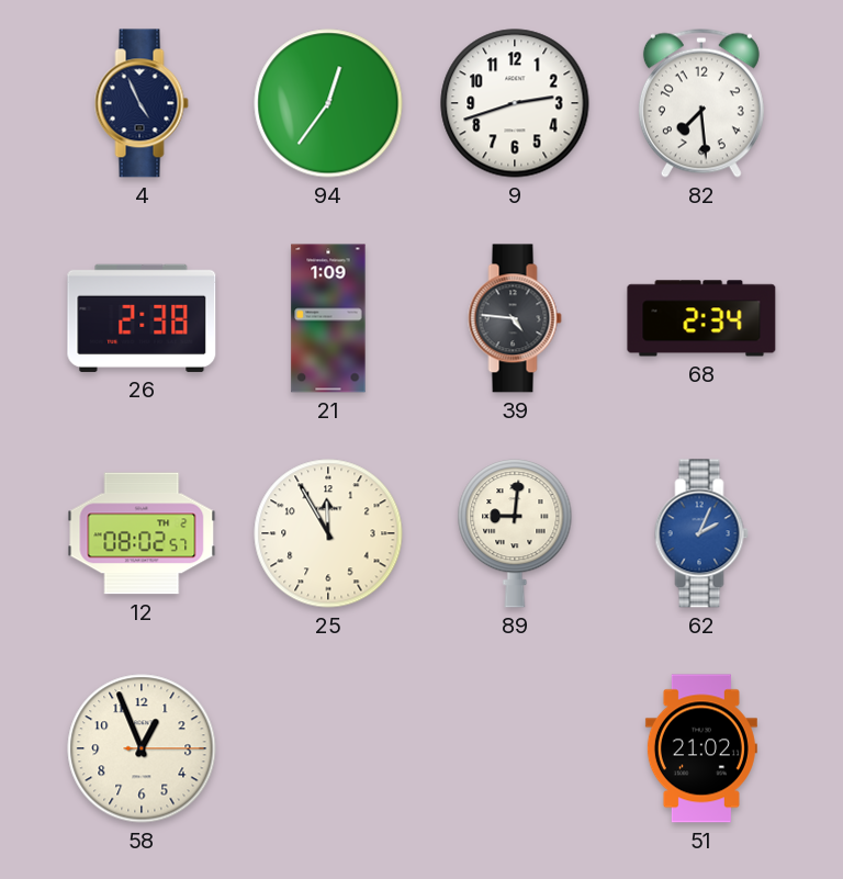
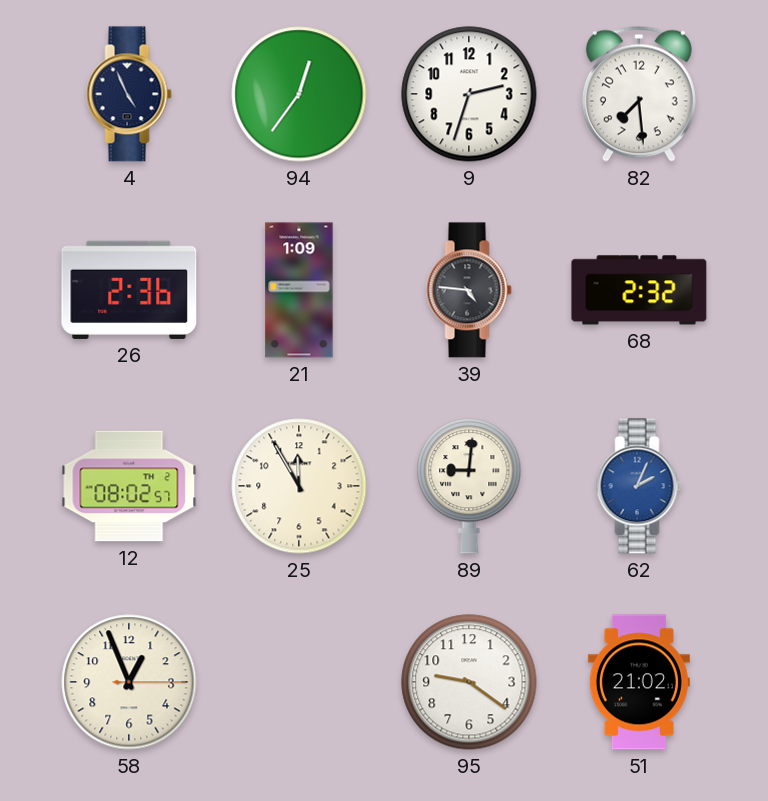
9: 2:42 -> 2:33 (469, 94)
26: 2:38 -> 2:36 (129, 290)
68: 2:34 -> 2:32 (639, 290)
95: none -> 9:21 (469, 682)
